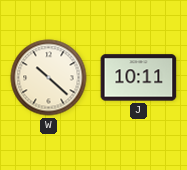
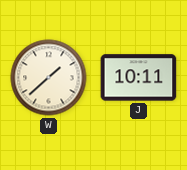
W: 10:22 -> 1:38 (49, 78)
